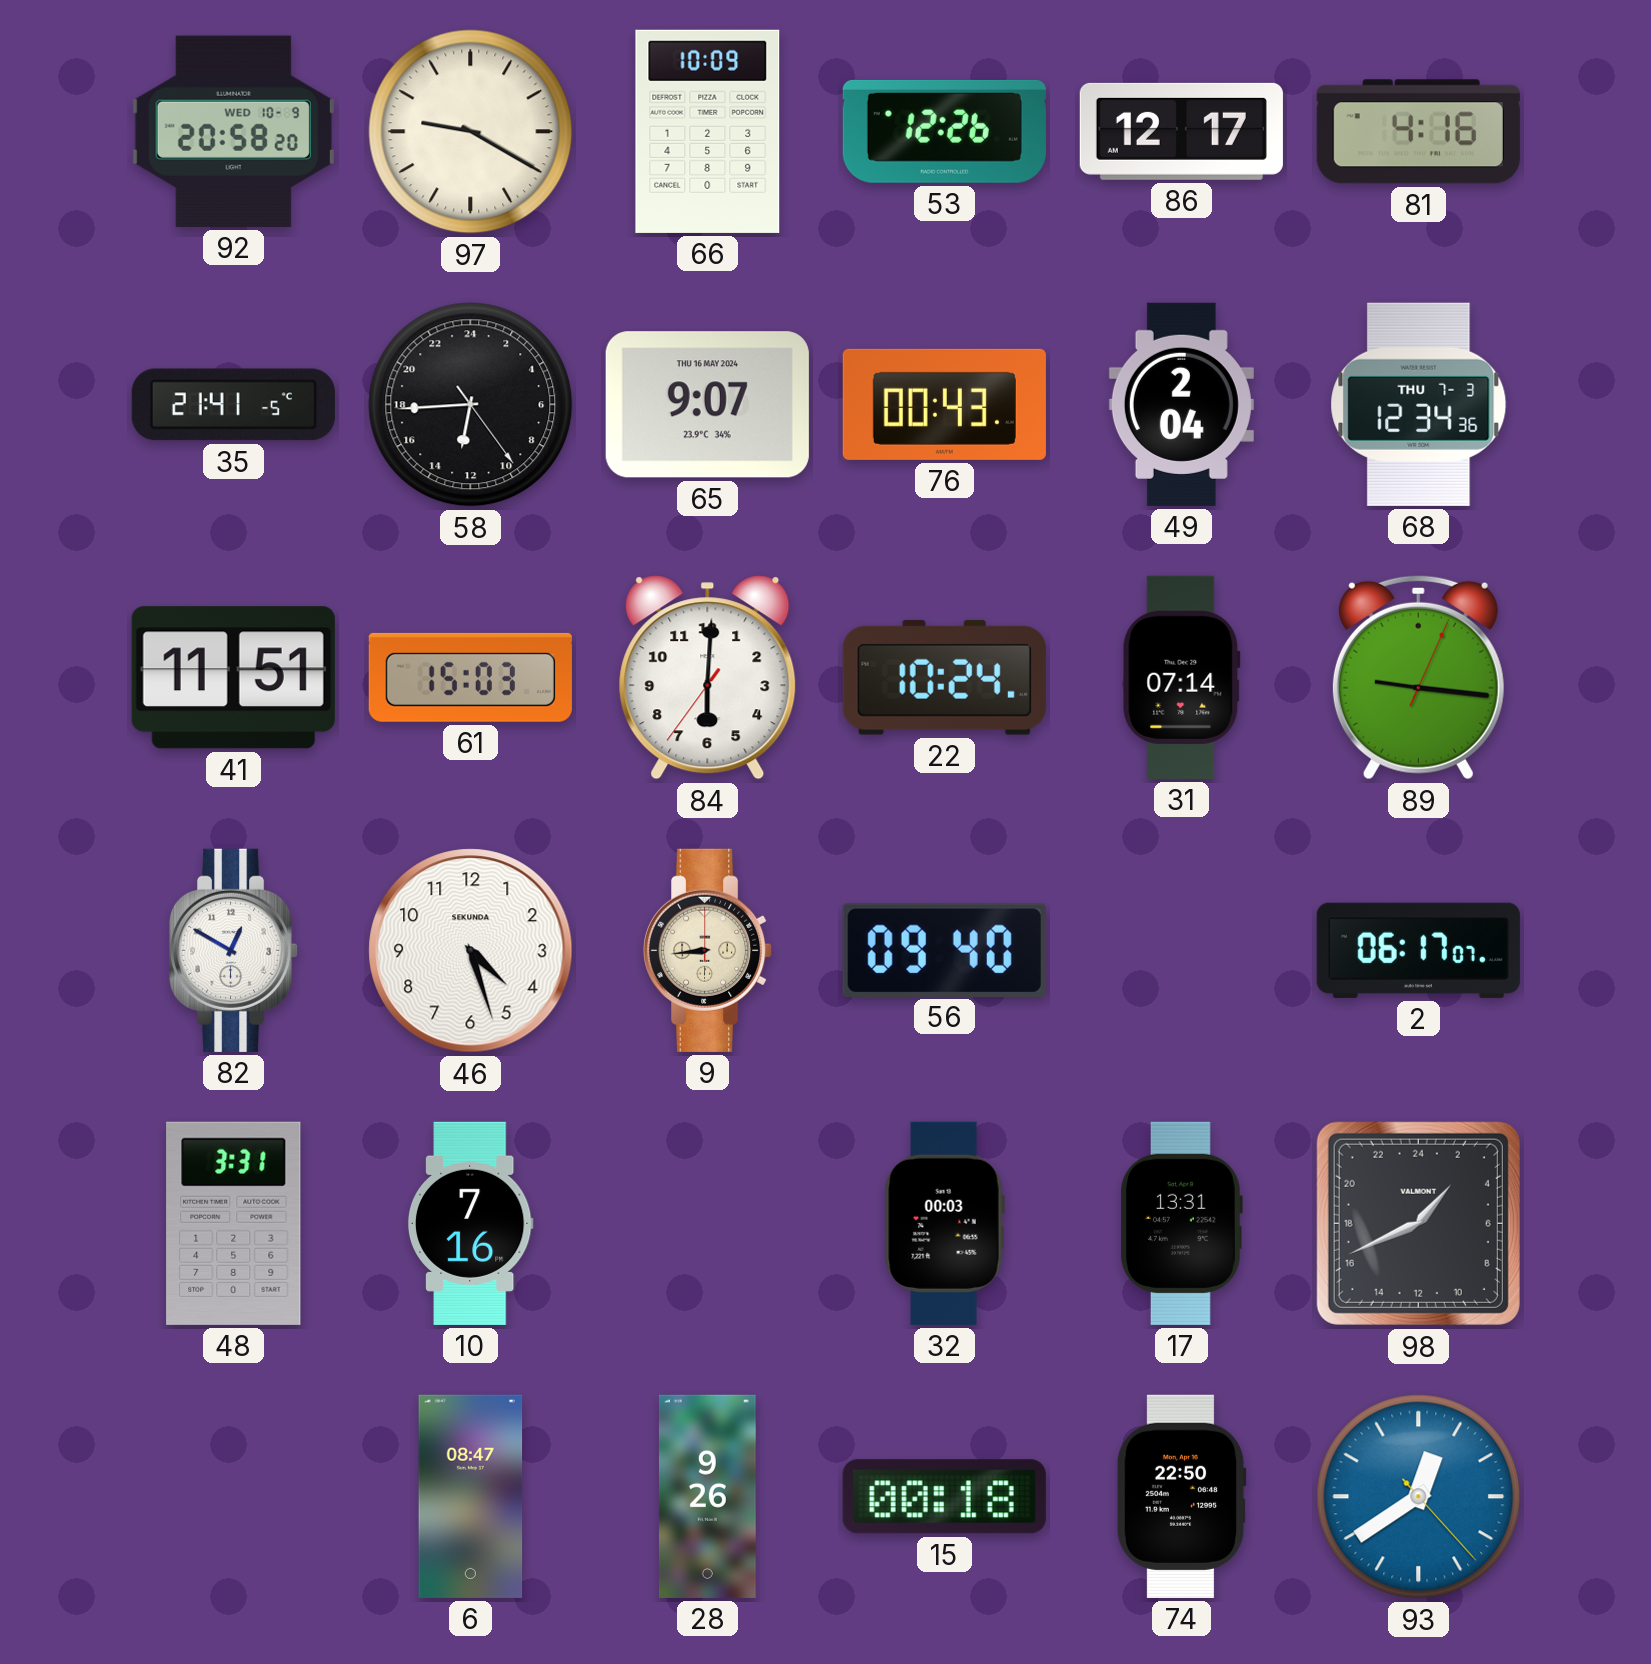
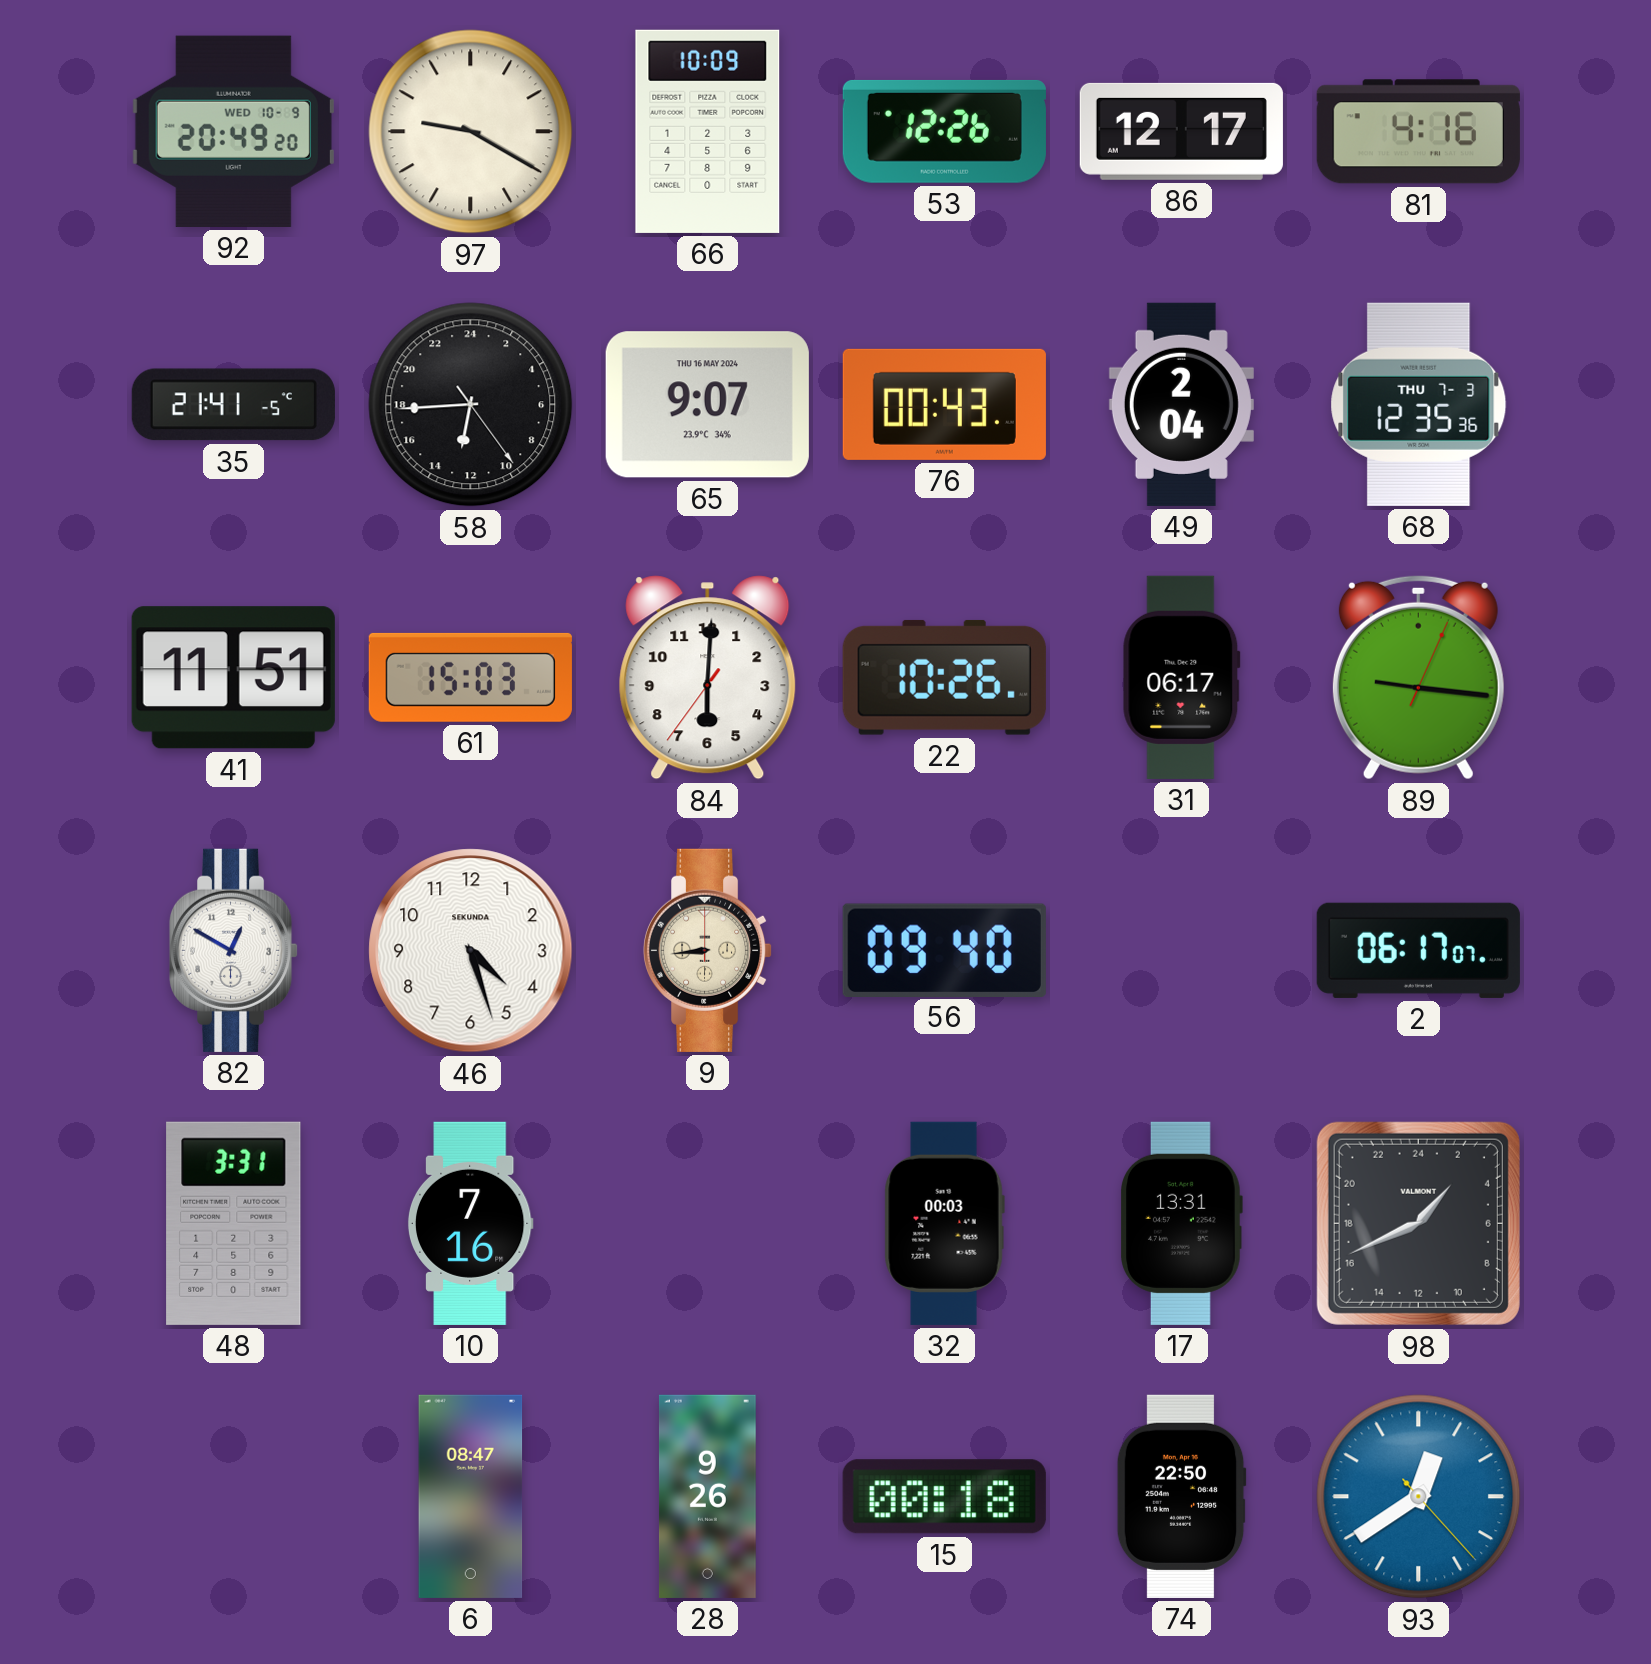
92: 20:58 -> 20:49 (233, 131)
68: 12:34 -> 12:35 (1419, 404)
22: 10:24 -> 10:26 (944, 677)
31: 07:14 -> 06:17 (1181, 677)
